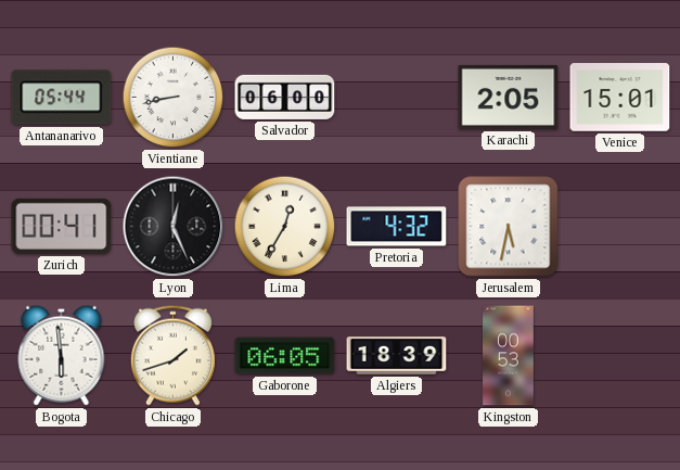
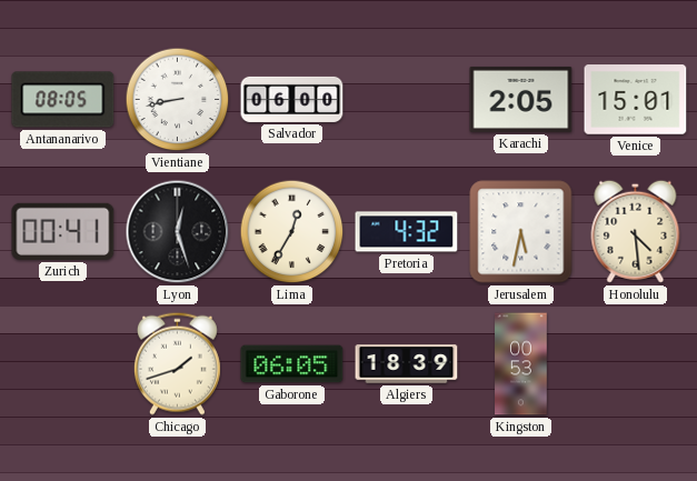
Antananarivo: 05:44 -> 08:05 (63, 100)
Lyon: 12:26 -> 12:27 (178, 232)
Honolulu: none -> 4:29 (636, 231)
Bogota: 5:59 -> none (62, 355)
